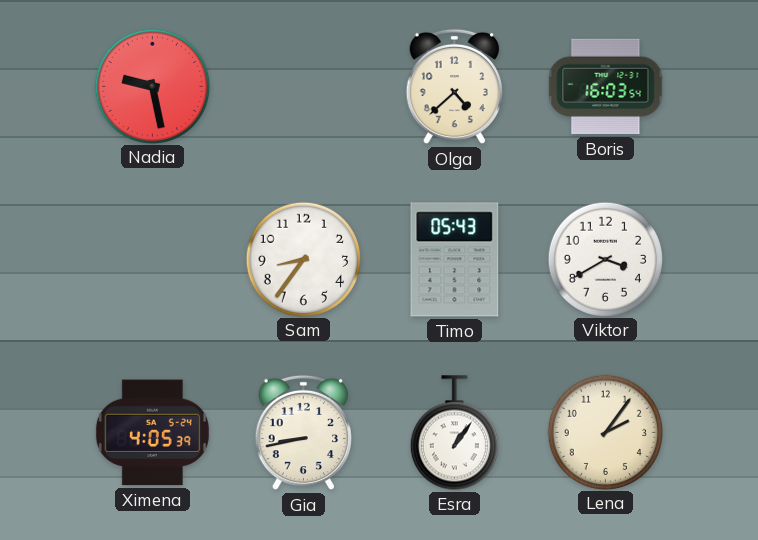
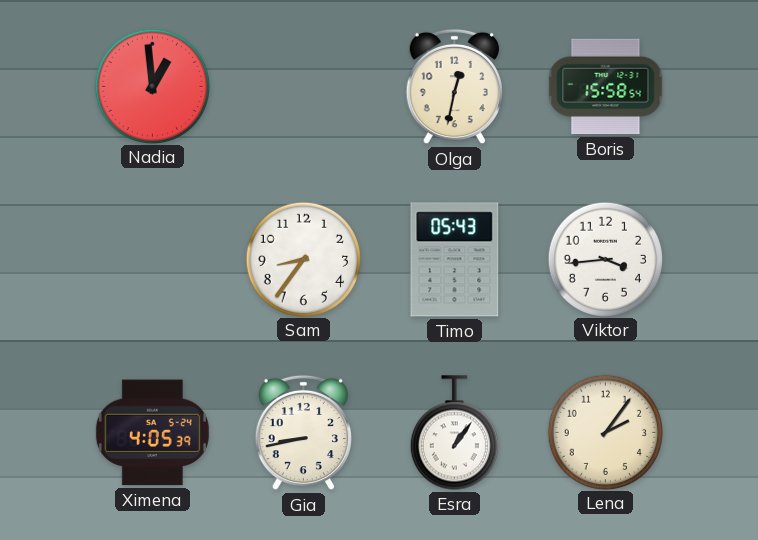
Nadia: 9:28 -> 12:59 (152, 86)
Olga: 4:38 -> 12:32 (454, 87)
Boris: 16:03 -> 15:58 (606, 87)
Viktor: 3:40 -> 3:44 (605, 259)
